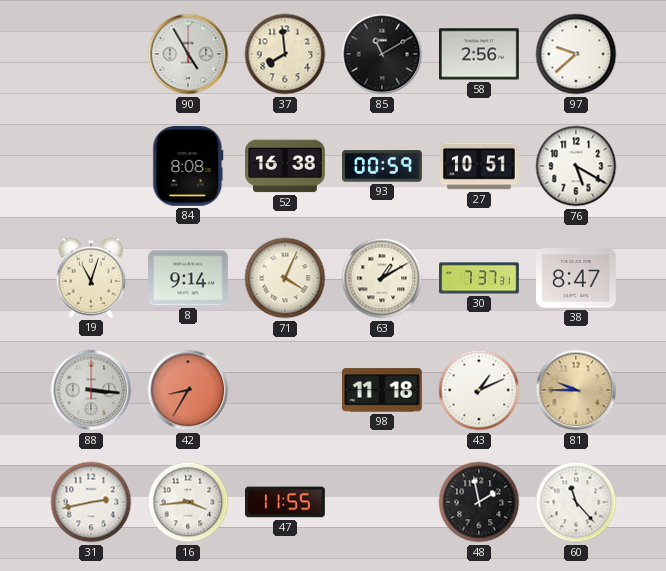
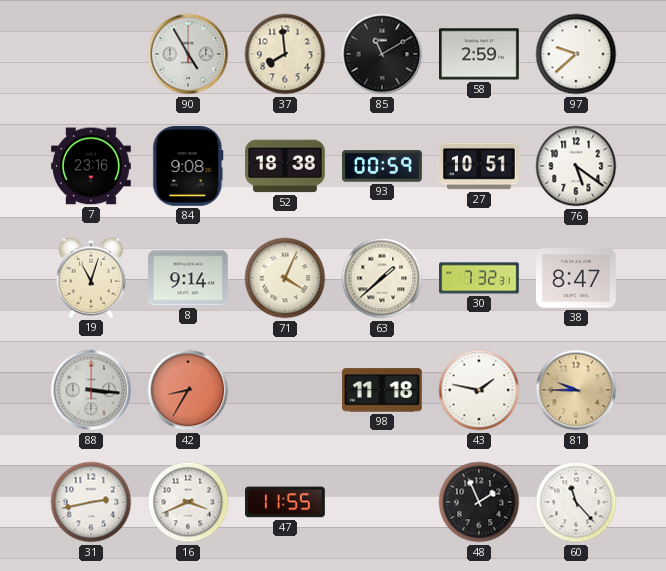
58: 2:56 -> 2:59 (480, 54)
7: none -> 23:16 (92, 166)
84: 8:08 -> 9:08 (188, 167)
52: 16:38 -> 18:38 (286, 166)
76: 5:20 -> 5:21 (576, 166)
63: 1:10 -> 1:38 (382, 278)
30: 7:37 -> 7:32 (479, 278)
43: 1:11 -> 1:47 (479, 390)
16: 3:44 -> 3:41 (188, 502)
48: 1:58 -> 1:56 (479, 502)
